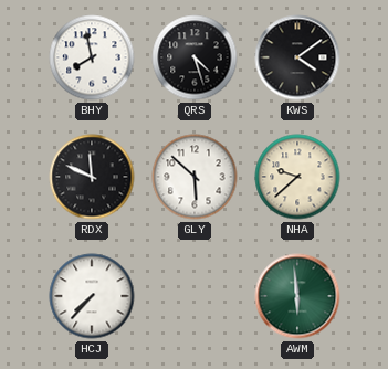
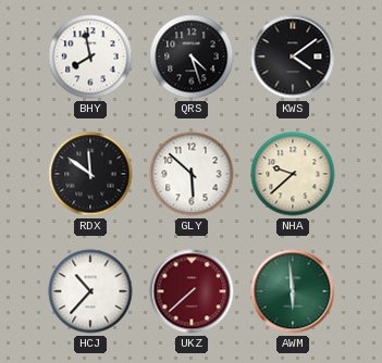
RDX: 11:49 -> 11:51 (90, 174)
HCJ: 7:37 -> 10:37 (90, 291)
UKZ: none -> 7:38 (192, 291)
